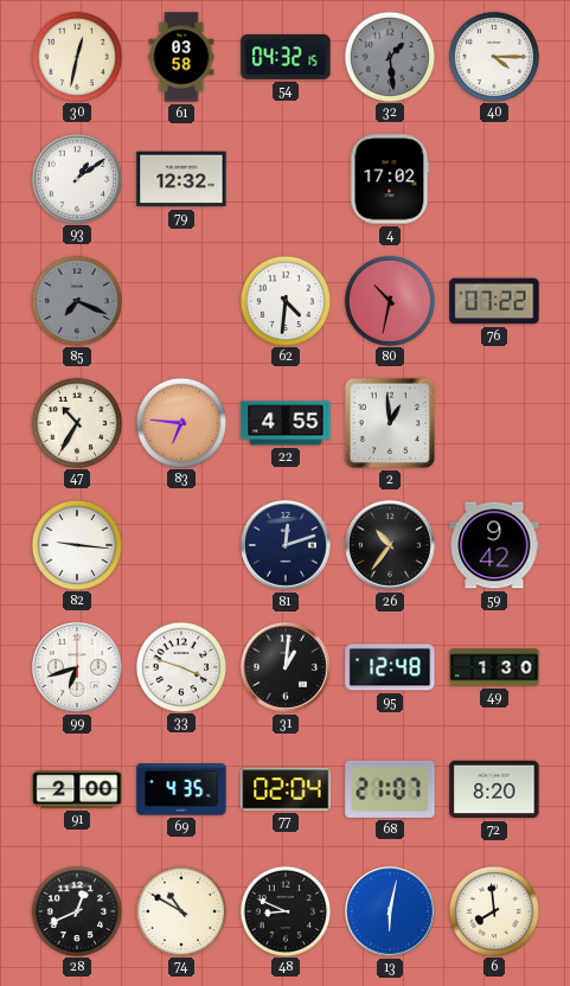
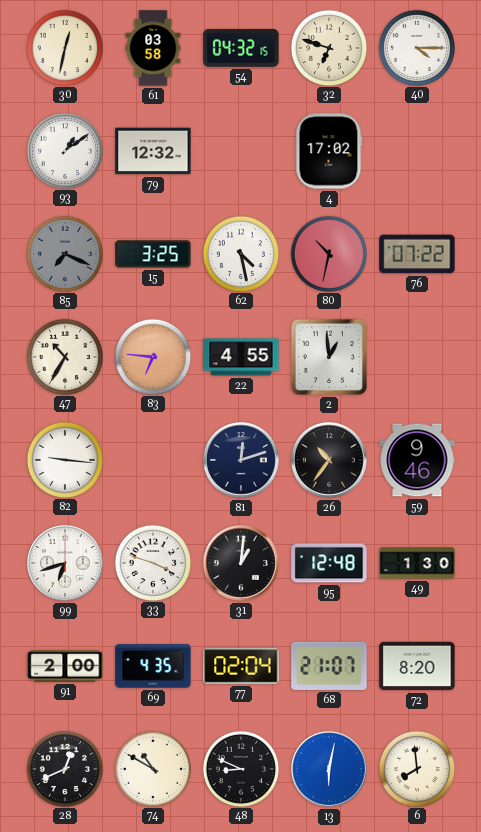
32: 1:29 -> 6:48 (328, 47)
32 dial: grey -> cream (328, 47)
15: none -> 3:25 (153, 254)
62: 4:31 -> 4:28 (240, 253)
59: 9:42 -> 9:46 (417, 460)
